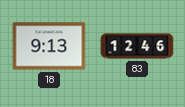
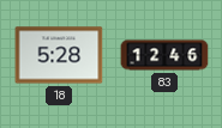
18: 9:13 -> 5:28 (59, 55)
